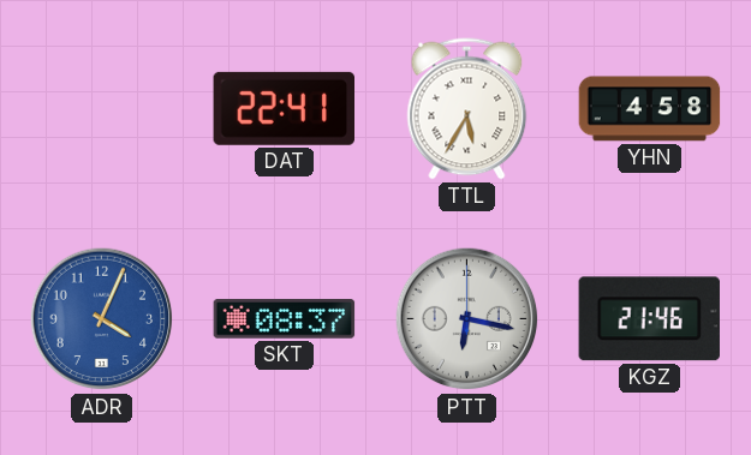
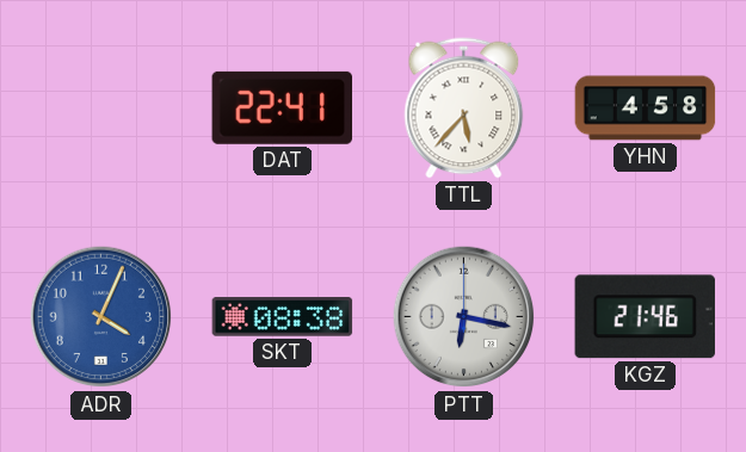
TTL: 5:35 -> 5:37 (464, 109)
SKT: 08:37 -> 08:38 (283, 317)
